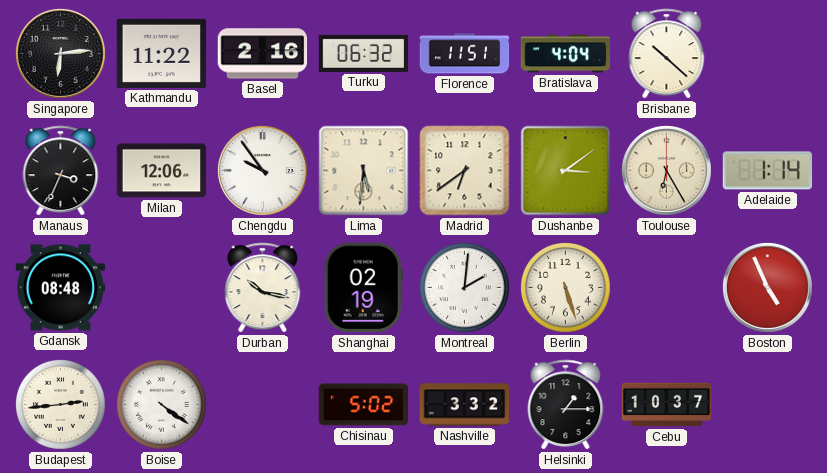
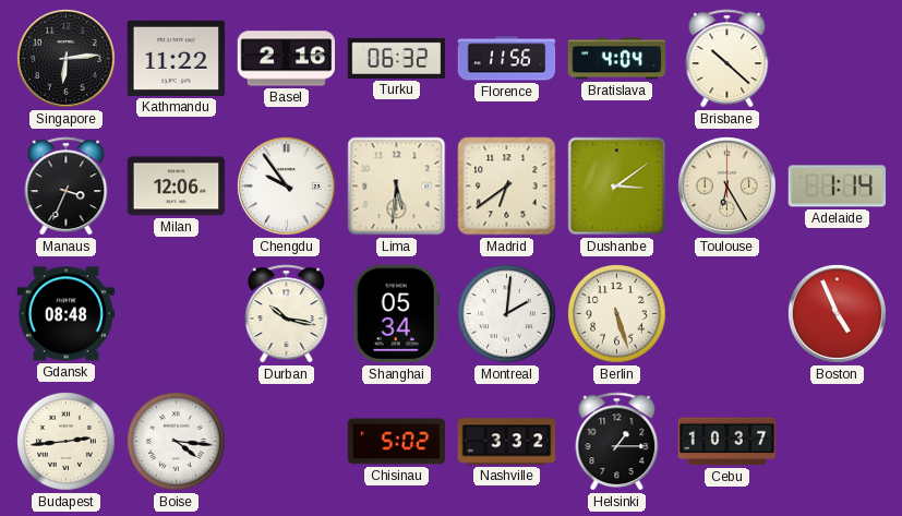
Florence: 11:51 -> 11:56 (507, 59)
Shanghai: 02:19 -> 05:34 (396, 314)
Boise: 4:21 -> 4:16 (177, 442)
